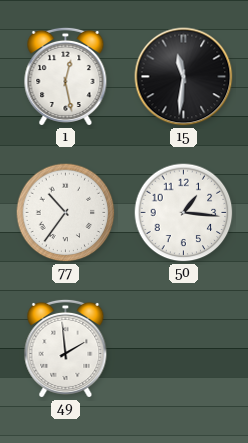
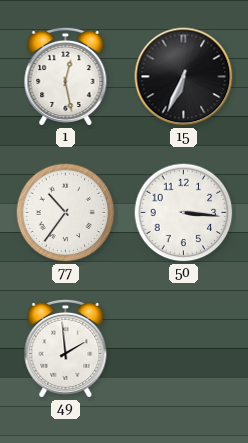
15: 11:31 -> 6:34 (184, 77)
50: 1:16 -> 3:16 (184, 213)
